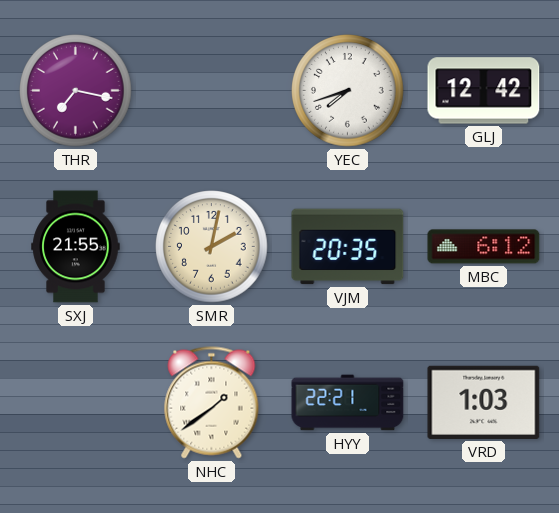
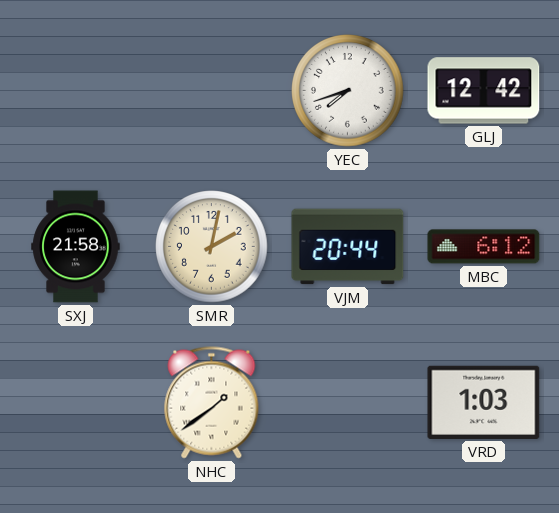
THR: 7:17 -> none (76, 91)
SXJ: 21:55 -> 21:58 (76, 247)
VJM: 20:35 -> 20:44 (348, 247)
HYY: 22:21 -> none (348, 403)
